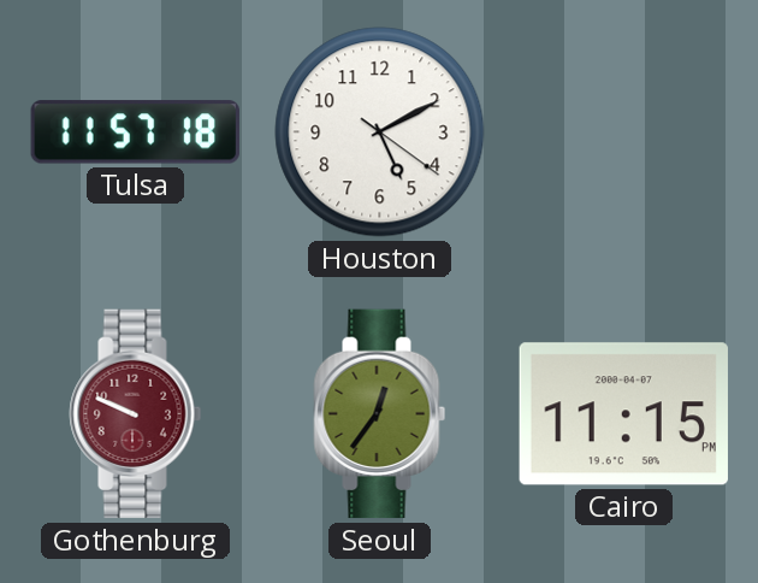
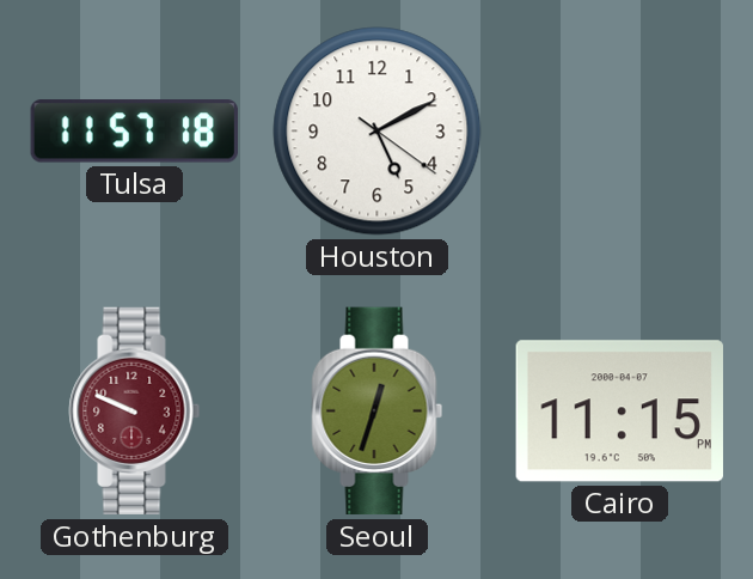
Seoul: 12:36 -> 12:33 (378, 412)
